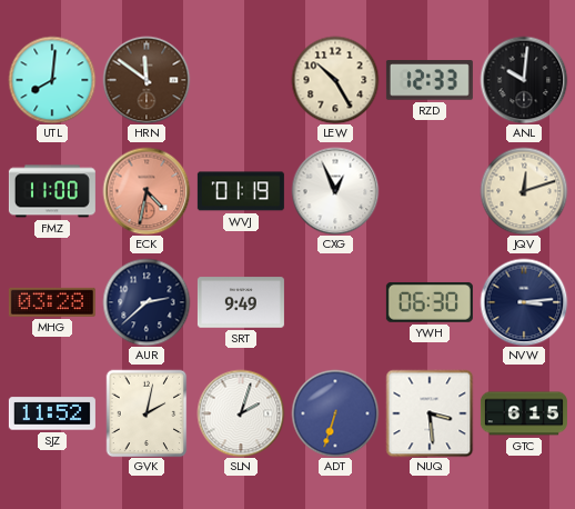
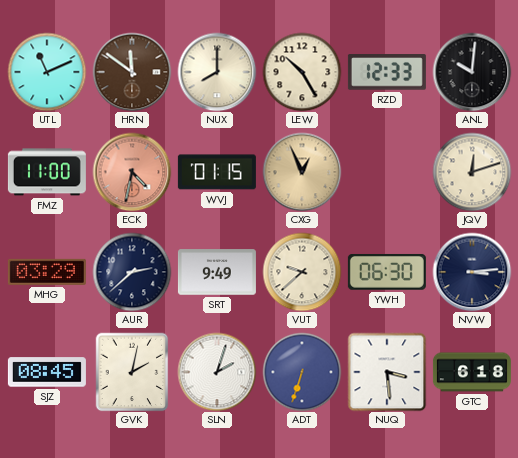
UTL: 8:01 -> 11:11 (47, 72)
NUX: none -> 8:00 (217, 72)
WVJ: 01:19 -> 01:15 (217, 172)
CXG dial: white -> champagne (302, 172)
MHG: 03:28 -> 03:29 (47, 272)
VUT: none -> 9:38 (302, 272)
SJZ: 11:52 -> 08:45 (47, 372)
GTC: 6:15 -> 6:18 (472, 372)
